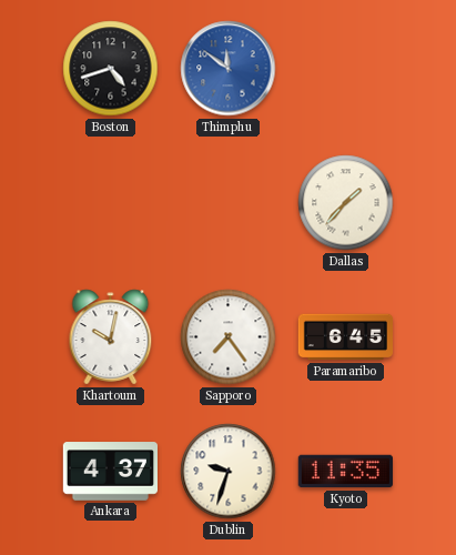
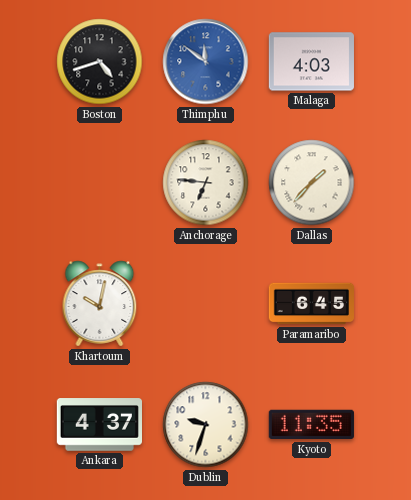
Malaga: none -> 4:03 (311, 62)
Anchorage: none -> 6:46 (206, 183)
Sapporo: 7:24 -> none (229, 337)
